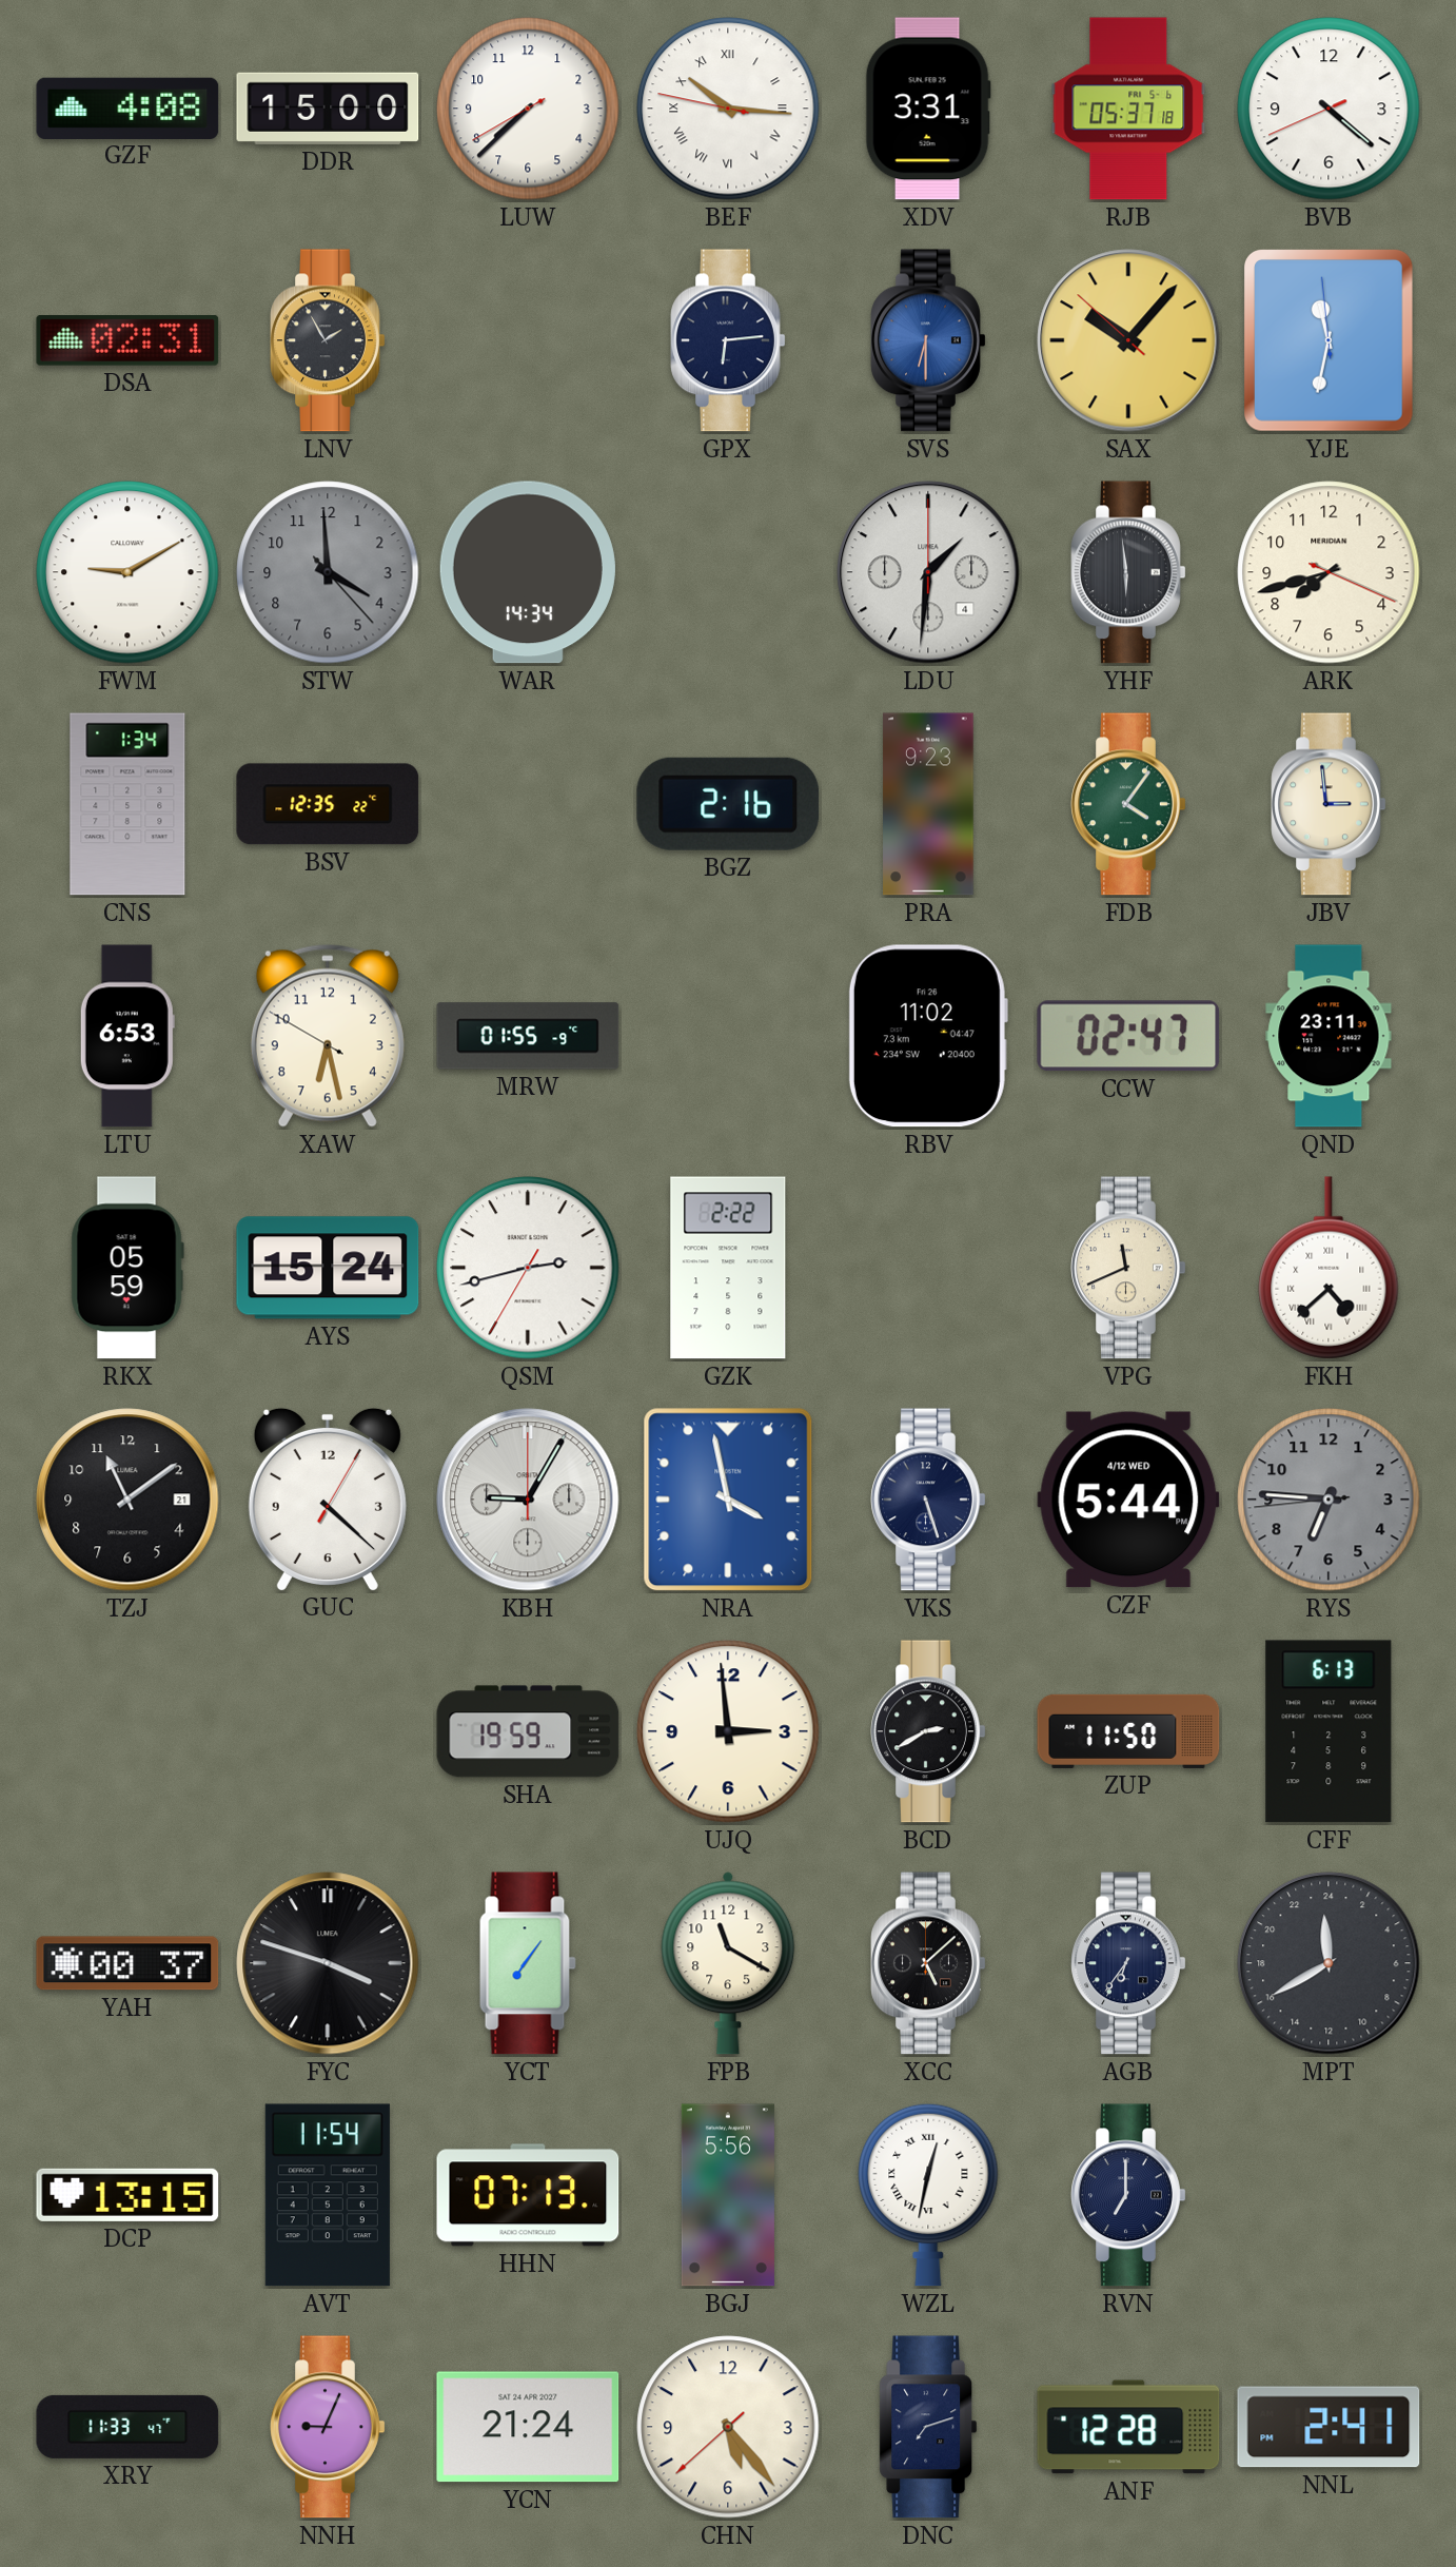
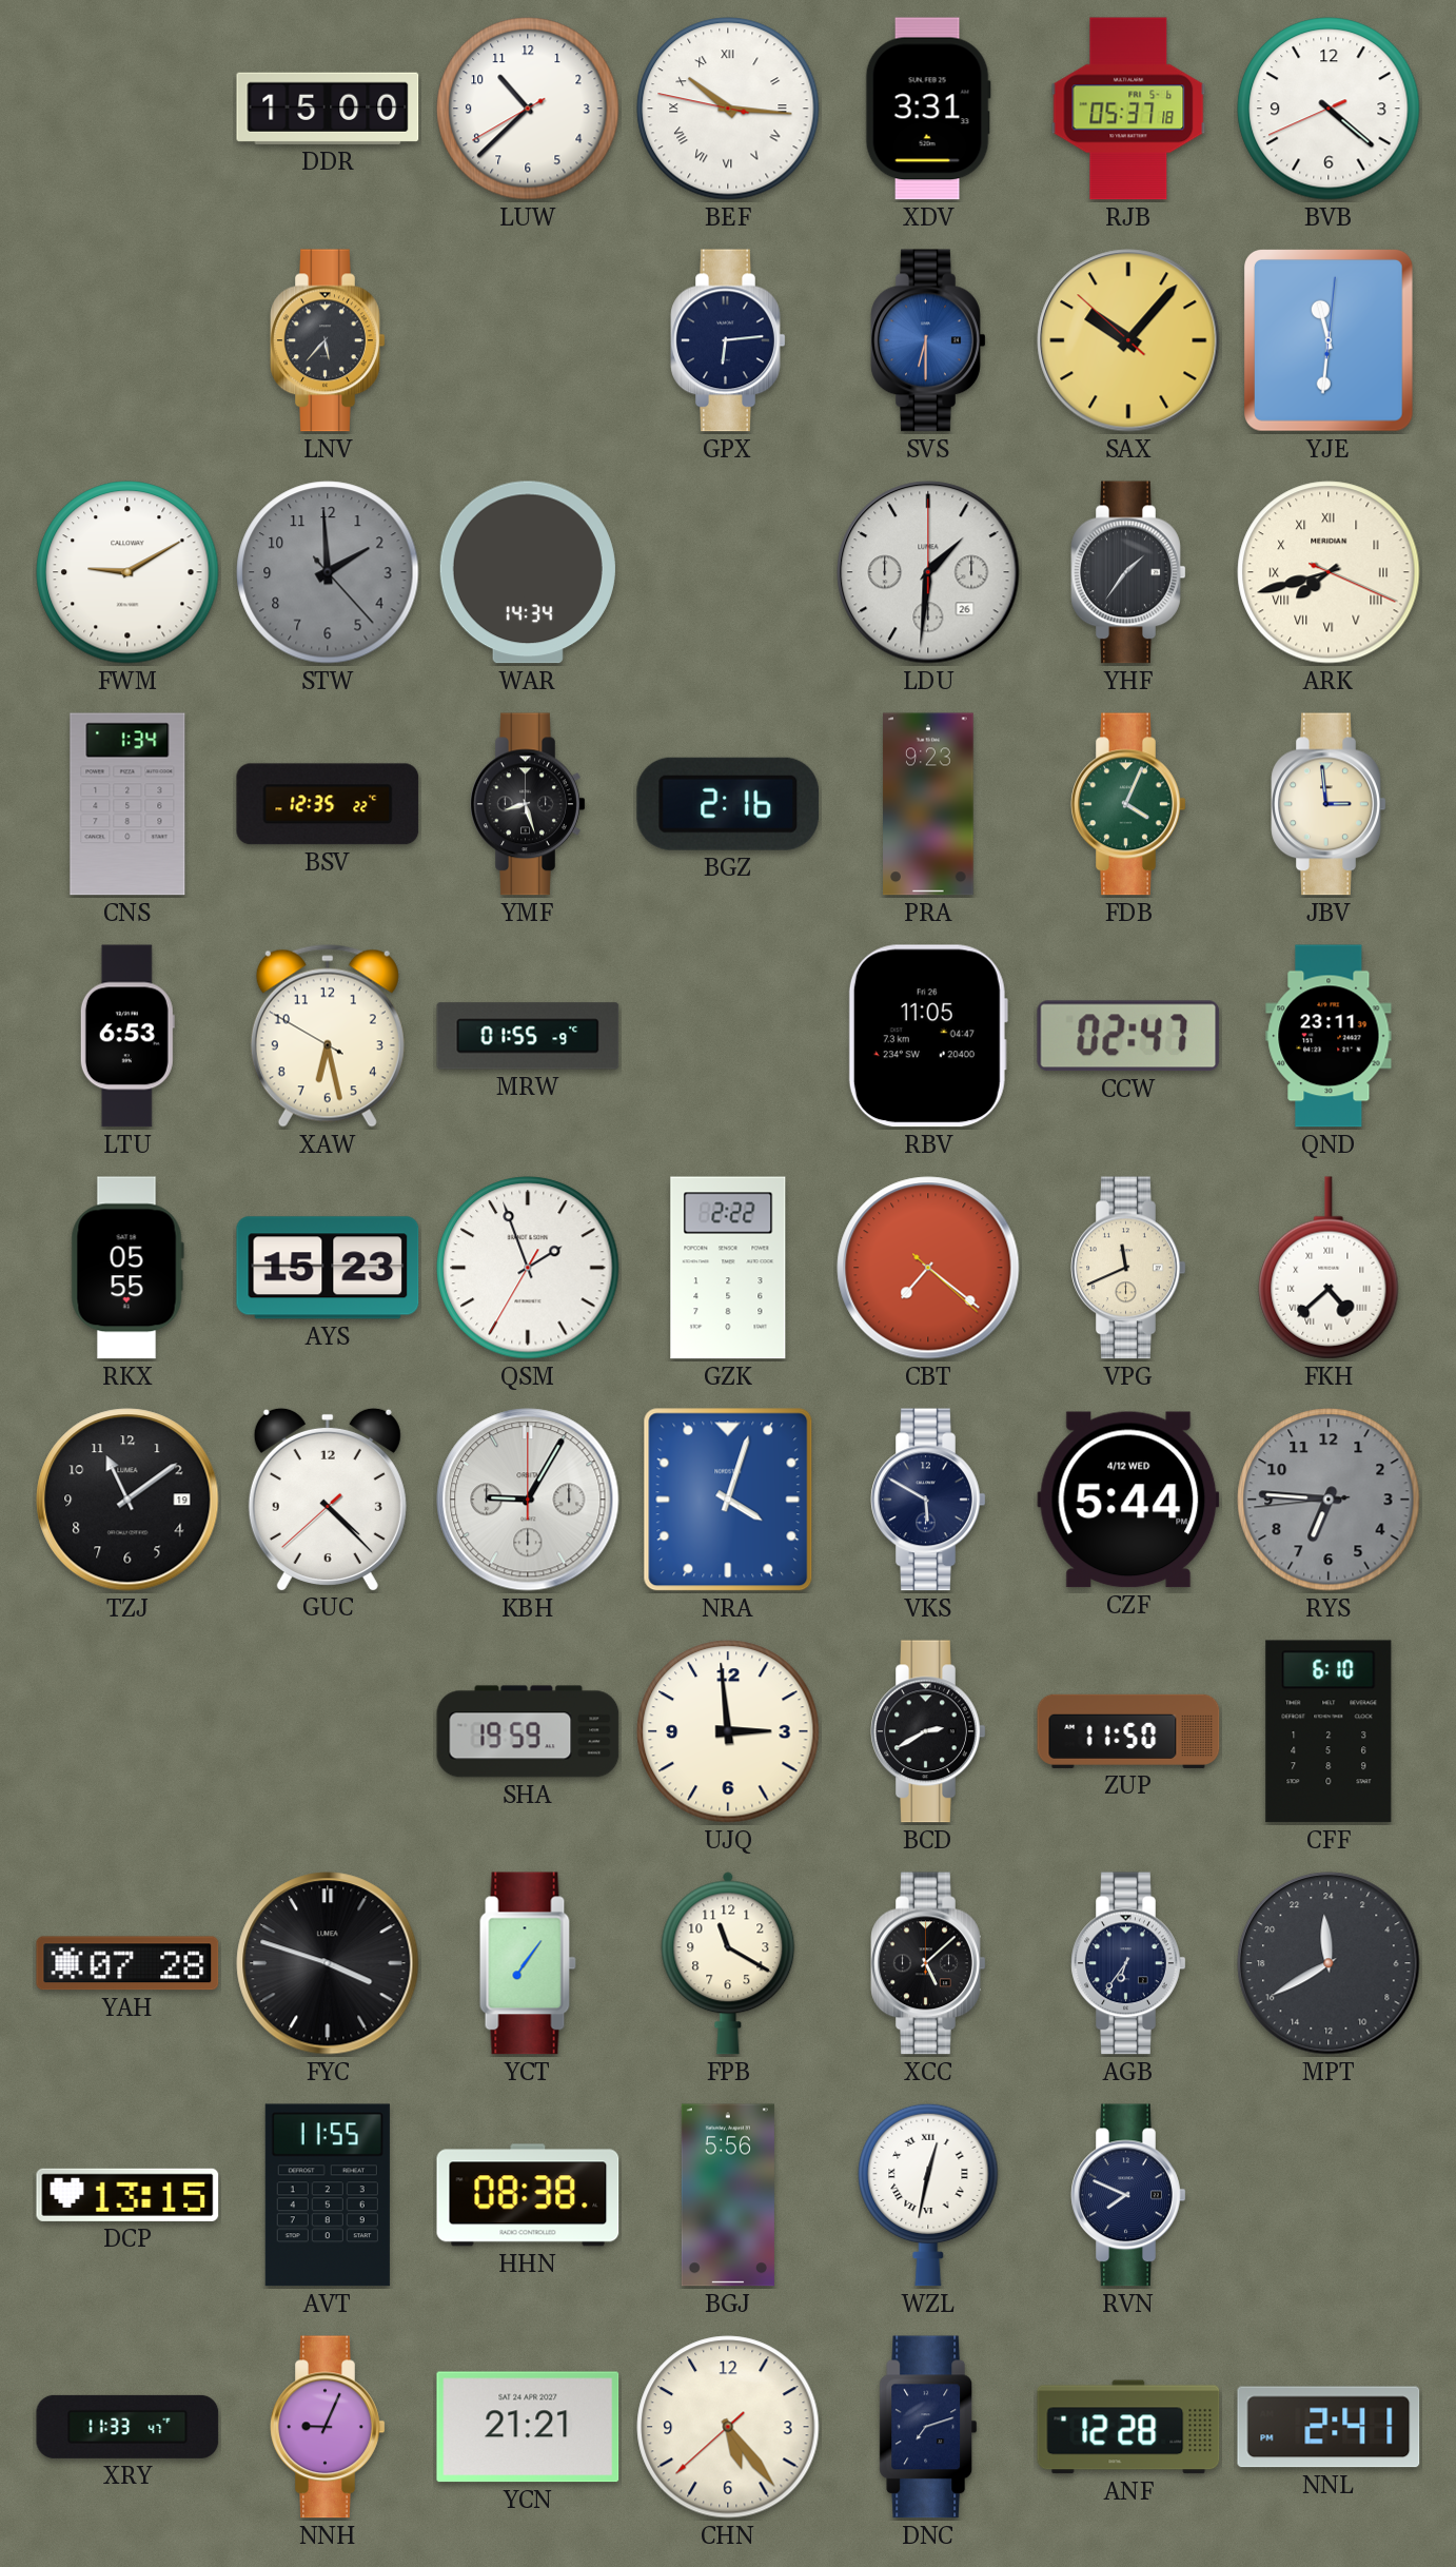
GZF: 4:08 -> none (127, 107)
LUW: 7:37 -> 10:37 (528, 109)
DSA: 02:31 -> none (127, 341)
LNV: 1:55 -> 5:37 (328, 340)
YJE: 11:31:59 -> 11:31:01 (1329, 341)
STW: 3:59 -> 1:59 (328, 572)
LDU date: 4 -> 26 (928, 572)
YHF: 5:59 -> 1:36 (1128, 572)
ARK numerals: Arabic -> Roman (1329, 572)
YMF: none -> 8:27 (528, 804)
FDB: 4:06 -> 4:04 (1128, 804)
RBV: 11:02 -> 11:05 (928, 1036)
RKX: 05:59 -> 05:55 (127, 1268)
AYS: 15:24 -> 15:23 (328, 1268)
QSM: 2:42 -> 1:56 (528, 1268)
CBT: none -> 7:21 (928, 1268)
TZJ date: 21 -> 19 (127, 1500)
GUC: 4:22:05 -> 4:22:38 (328, 1498)
NRA: 3:58 -> 4:03 (728, 1500)
VKS: 5:27 -> 5:50 (928, 1500)
CFF: 6:13 -> 6:10 (1329, 1731)
YAH: 00:37 -> 07:28 (127, 1963)
AVT: 11:54 -> 11:55 (328, 2195)
HHN: 07:13 -> 08:38 (528, 2195)
RVN: 7:00 -> 7:49 (1128, 2195)
YCN: 21:24 -> 21:21 (528, 2427)
